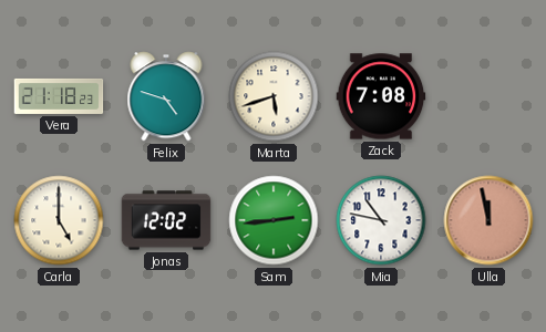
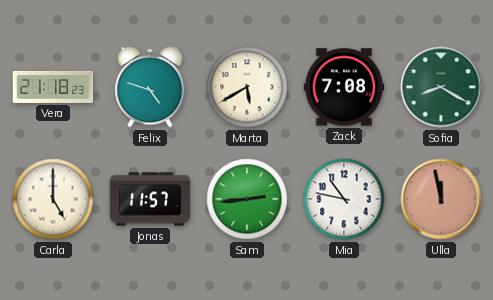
Marta: 5:42 -> 5:40 (247, 87)
Sofia: none -> 8:20 (441, 87)
Jonas: 12:02 -> 11:57 (150, 199)
